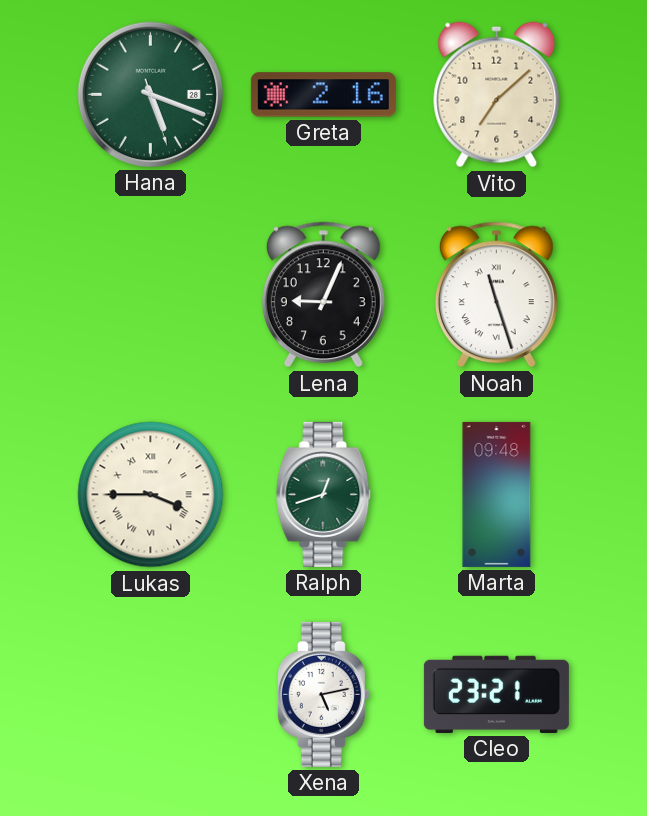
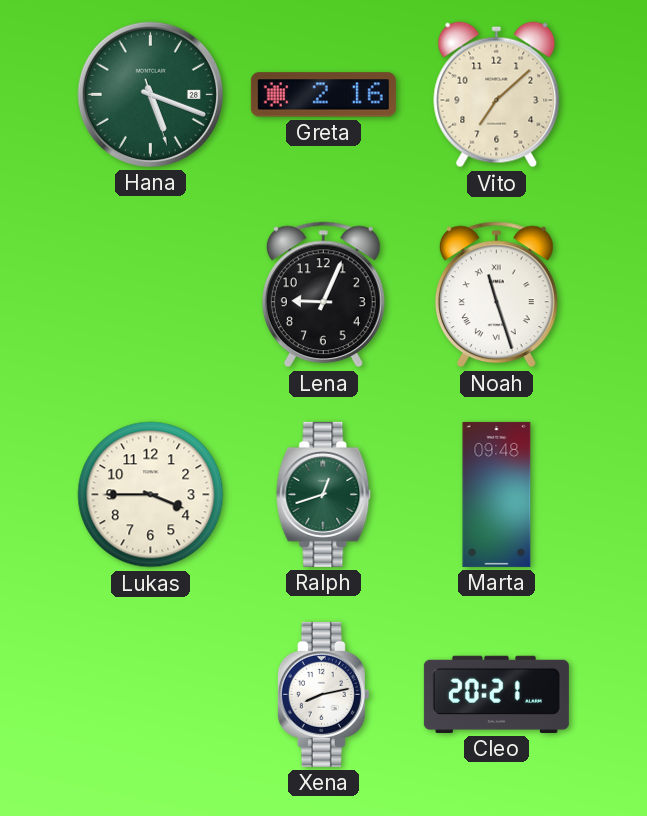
Lukas numerals: Roman -> Arabic (151, 495)
Xena: 5:13 -> 8:13 (323, 694)
Cleo: 23:21 -> 20:21 (496, 694)
